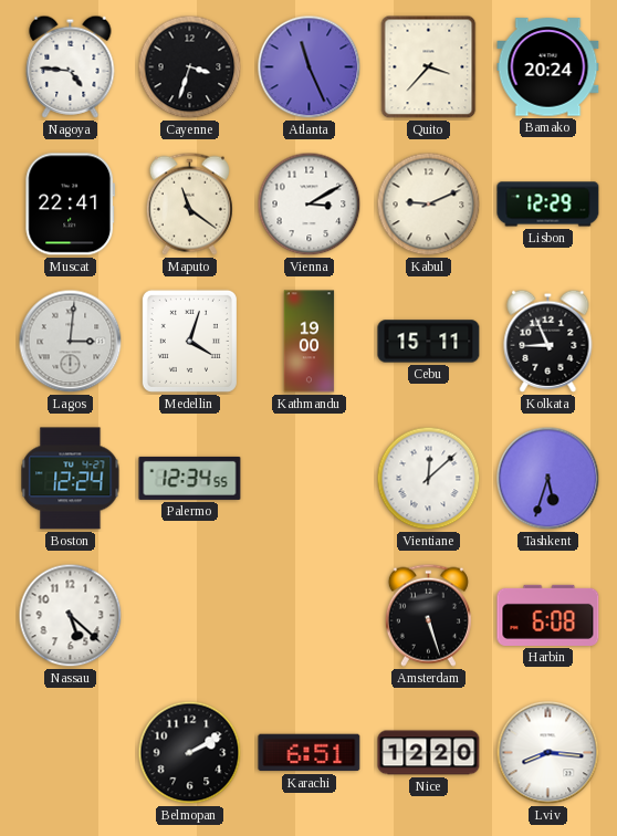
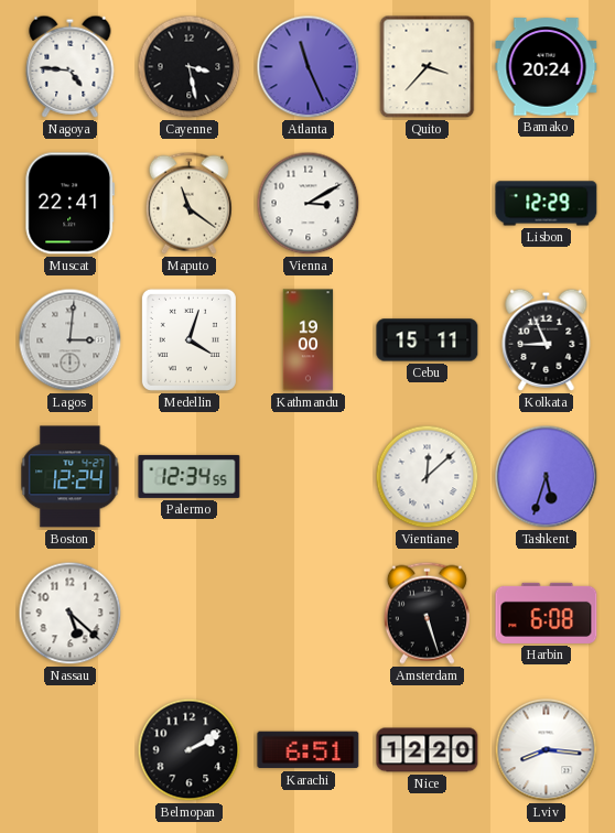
Cayenne: 3:33 -> 3:28 (190, 67)
Kabul: 9:11 -> none (429, 205)
